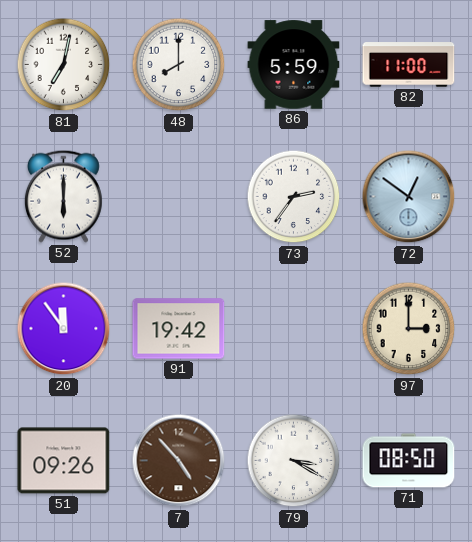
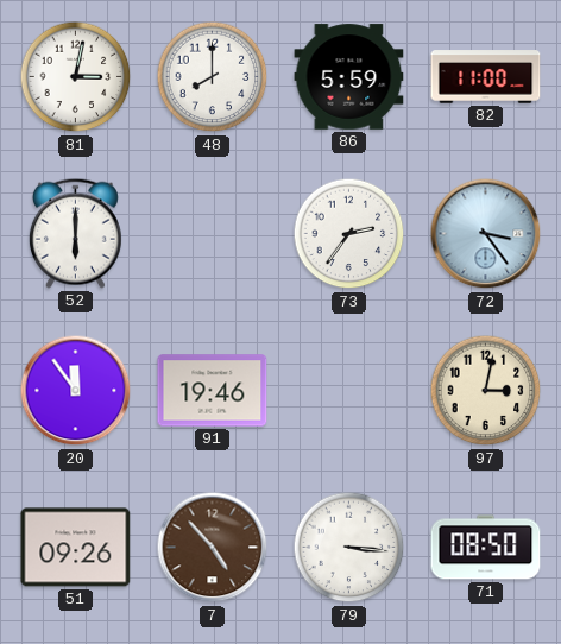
81: 7:02 -> 3:02 (76, 77)
72: 12:51 -> 3:24 (486, 234)
91: 19:42 -> 19:46 (213, 391)
97: 3:00 -> 3:02 (486, 391)
79: 3:20 -> 3:16 (349, 548)
